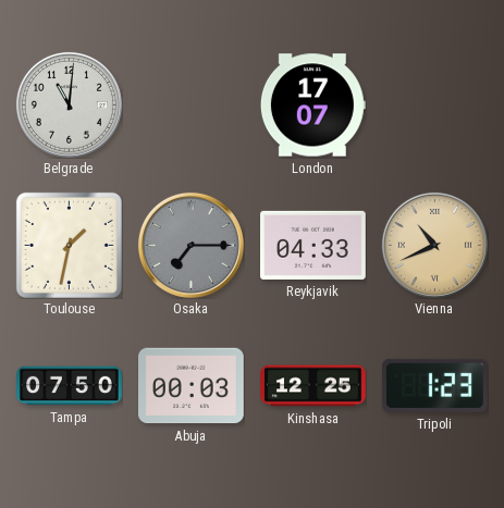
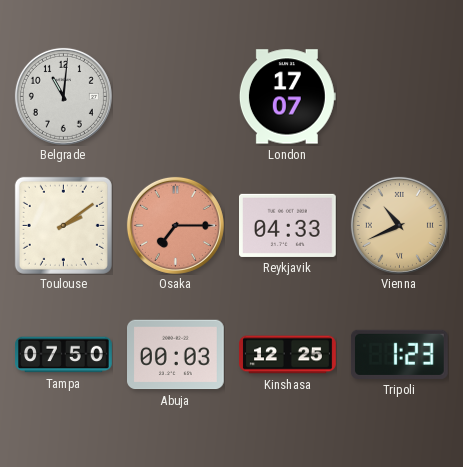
Toulouse: 1:32 -> 2:09 (63, 225)
Osaka dial: grey -> salmon (175, 225)
